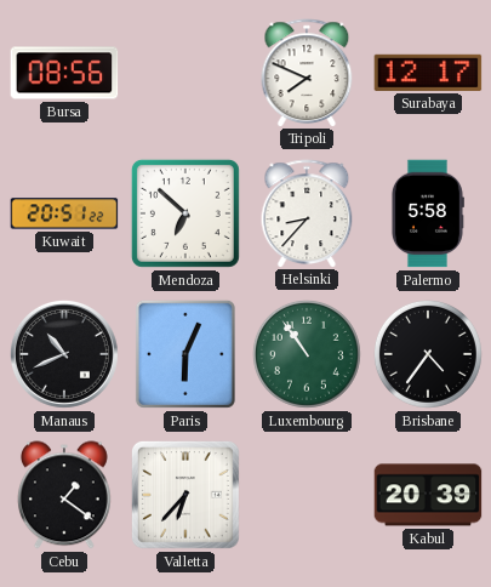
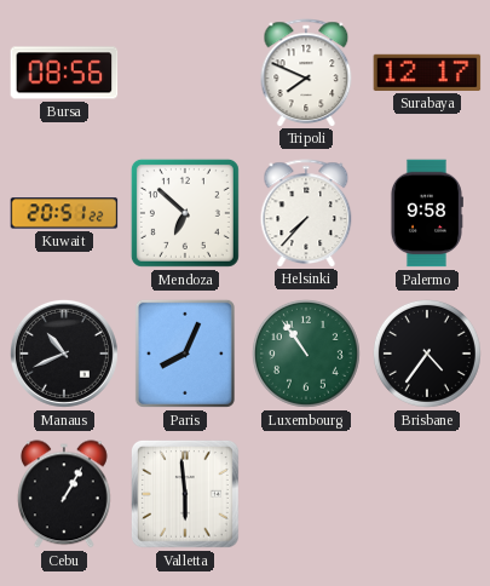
Helsinki: 8:37 -> 7:37 (306, 213)
Palermo: 5:58 -> 9:58 (426, 213)
Paris: 6:04 -> 8:04 (185, 354)
Cebu: 1:21 -> 1:05 (64, 494)
Valletta: 6:37 -> 5:59 (185, 494)
Kabul: 20:39 -> none (428, 495)
